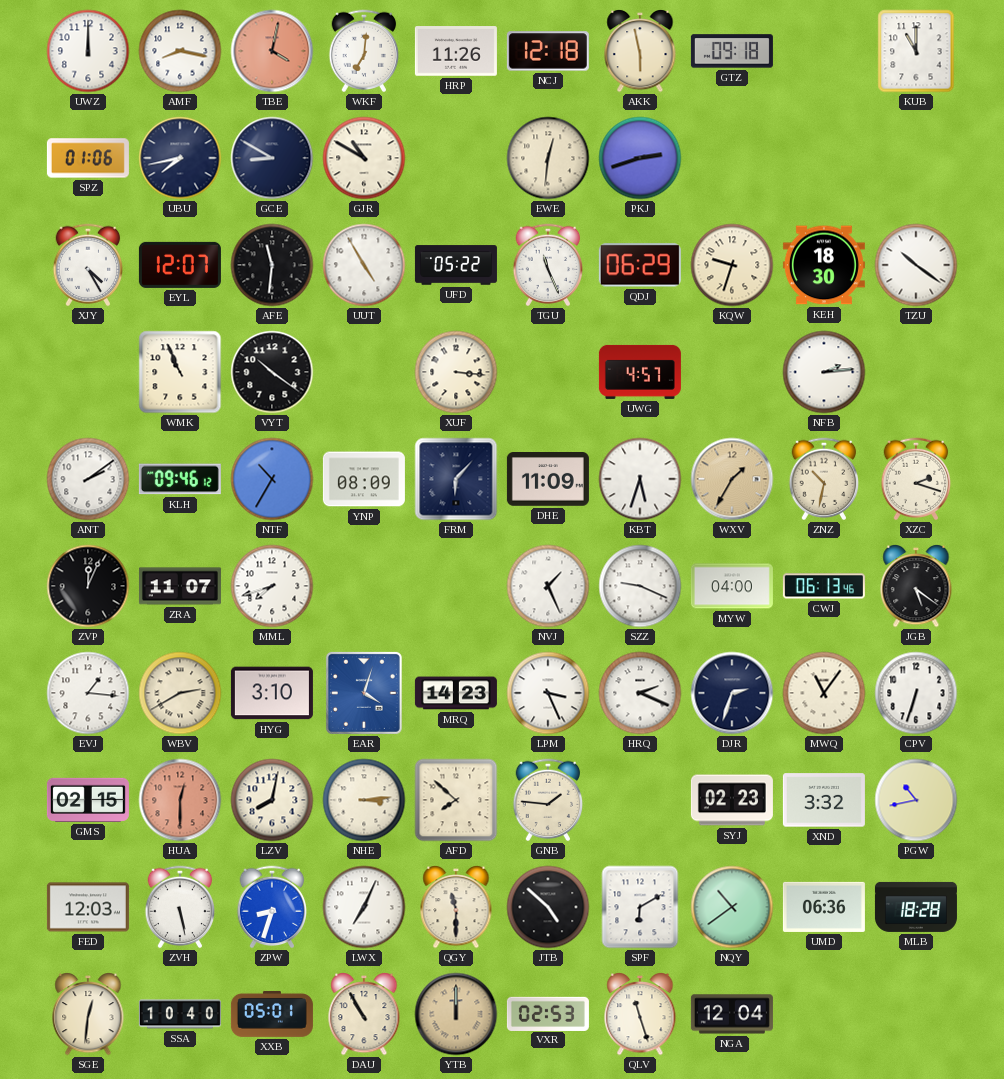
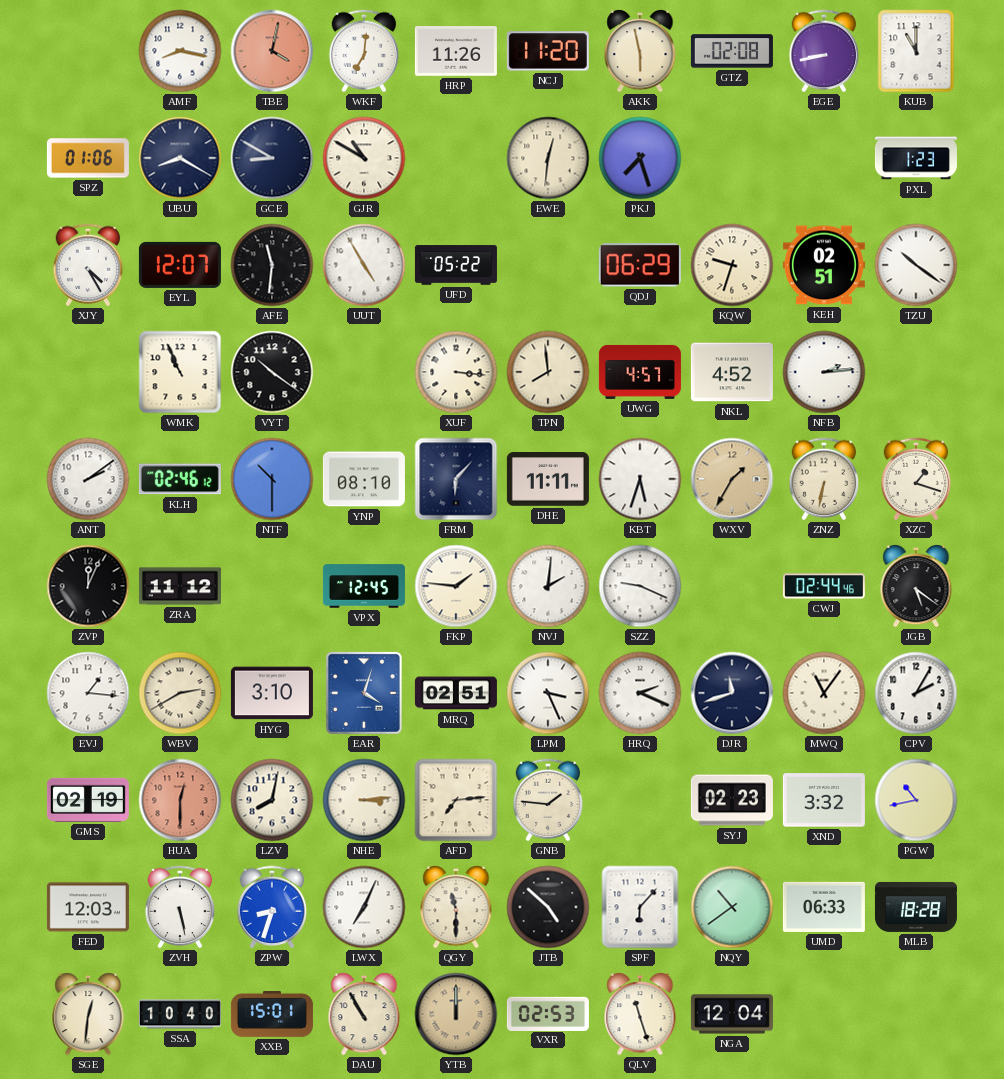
UWZ: 12:00 -> none (88, 51)
NCJ: 12:18 -> 11:20 (548, 51)
GTZ: 09:18 -> 02:08 (732, 51)
EGE: none -> 8:43 (824, 51)
UBU: 7:43 -> 8:20 (180, 158)
PKJ: 2:42 -> 7:27 (640, 158)
PXL: none -> 1:23 (916, 158)
TGU: 11:26 -> none (548, 265)
KEH: 18:30 -> 02:51 (824, 265)
TPN: none -> 7:59 (548, 372)
NKL: none -> 4:52 (732, 372)
KLH: 09:46 -> 02:46 (180, 479)
NTF: 10:35 -> 10:30 (272, 479)
YNP: 08:09 -> 08:10 (364, 479)
DHE: 11:09 -> 11:11 (548, 479)
ZNZ: 10:32 -> 6:32 (824, 479)
XZC: 2:18 -> 1:18 (916, 479)
ZRA: 11:07 -> 11:12 (180, 586)
MML: 7:42 -> none (272, 586)
VPX: none -> 12:45 (364, 586)
FKP: none -> 1:46 (456, 586)
NVJ: 1:26 -> 2:01 (548, 586)
MYW: 04:00 -> none (732, 586)
CWJ: 06:13 -> 02:44 (824, 586)
MRQ: 14:23 -> 02:51 (456, 693)
DJR: 2:33 -> 11:42 (732, 693)
CPV: 6:33 -> 2:05 (916, 693)
GMS: 02:15 -> 02:19 (88, 800)
AFD: 7:52 -> 7:14 (456, 800)
SPF: 6:10 -> 6:07 (640, 907)
UMD: 06:36 -> 06:33 (824, 907)
XXB: 05:01 -> 15:01 (272, 1014)
